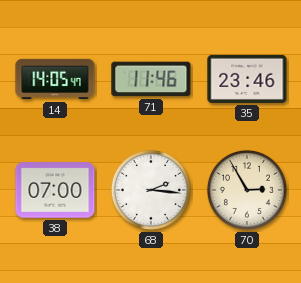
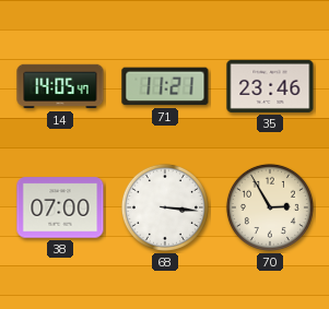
71: 11:46 -> 11:21 (165, 86)
68: 2:16 -> 3:16 (165, 207)
